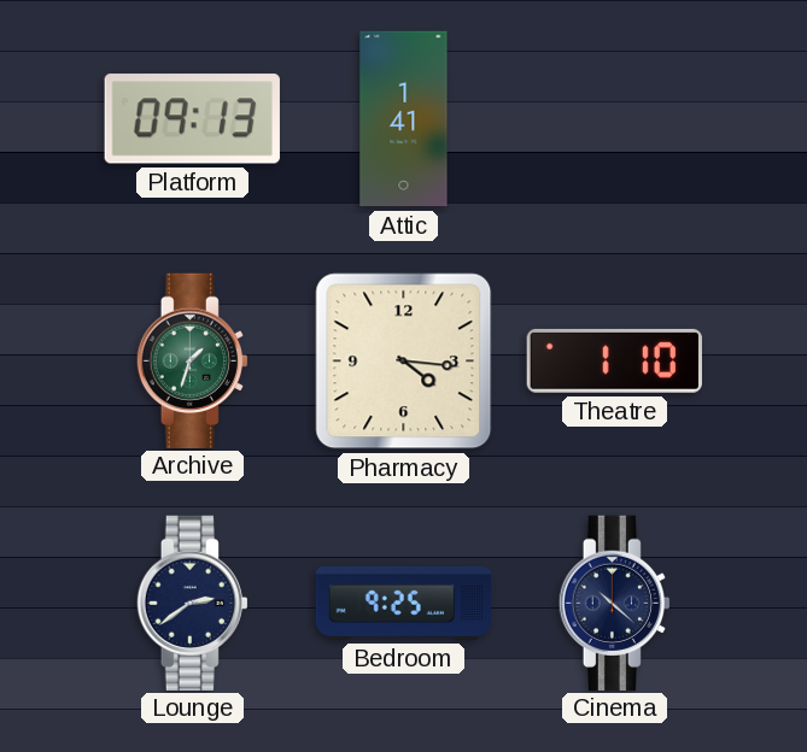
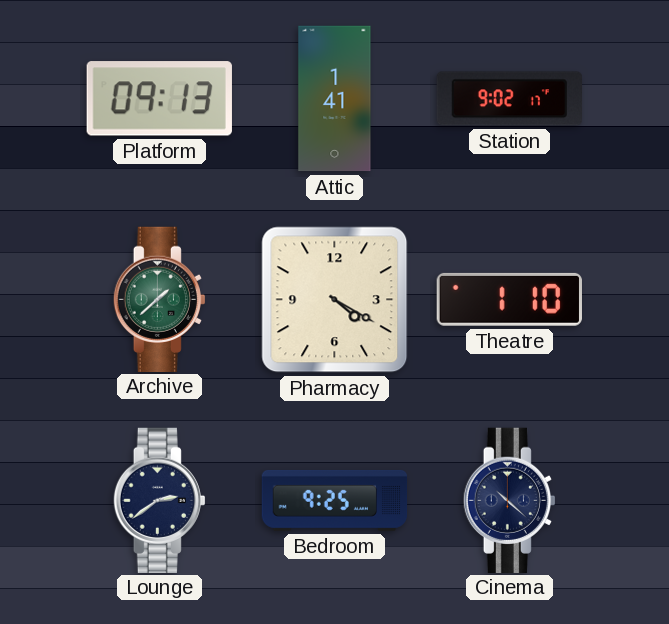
Station: none -> 9:02 (509, 99)
Archive: 1:33 -> 1:38 (159, 299)
Pharmacy: 4:16 -> 4:20 (335, 300)
